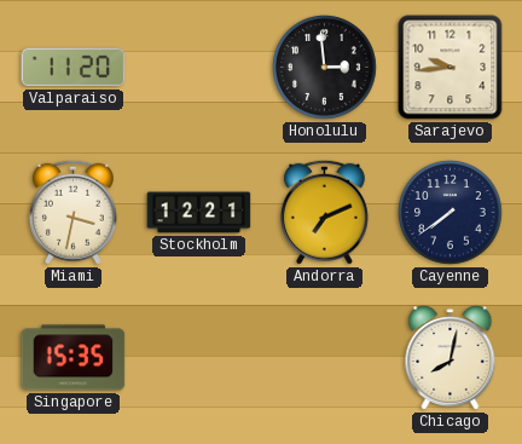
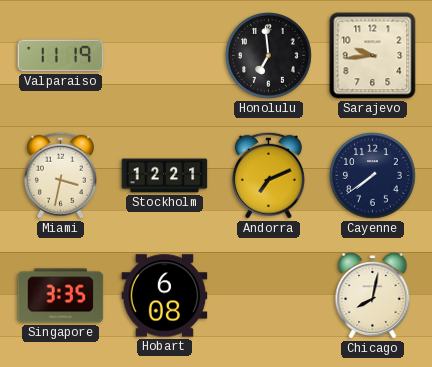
Valparaiso: 11:20 -> 11:19 (61, 56)
Honolulu: 2:59 -> 6:59 (269, 56)
Singapore: 15:35 -> 3:35 (61, 296)
Hobart: none -> 6:08 (165, 296)
